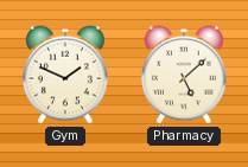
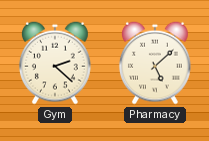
Gym: 1:49 -> 2:22 (55, 63)
